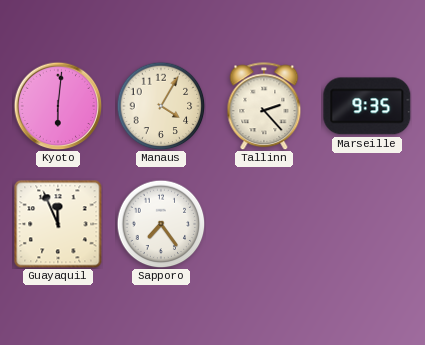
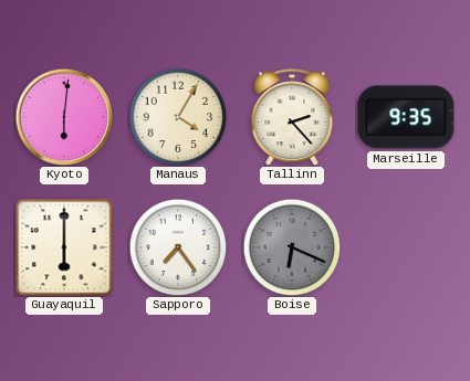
Guayaquil: 11:56 -> 6:00 (64, 247)
Boise: none -> 6:19 (292, 247)
